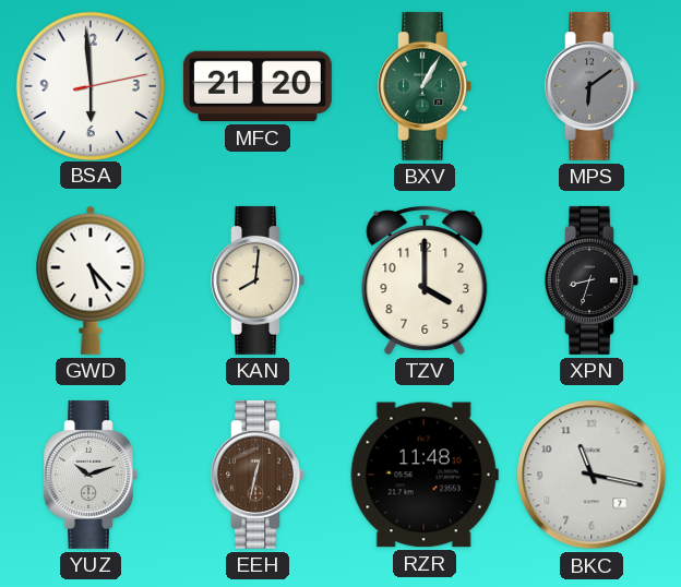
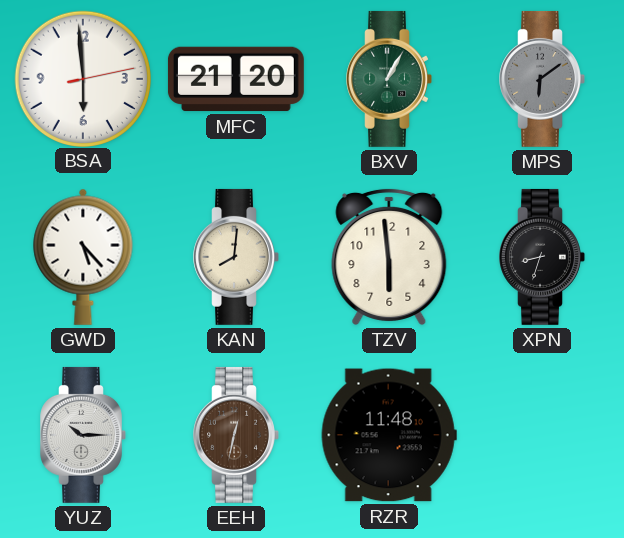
TZV: 4:00 -> 5:59 (389, 256)
YUZ: 10:12 -> 10:15 (83, 435)
BKC: 11:17 -> none (592, 475)
